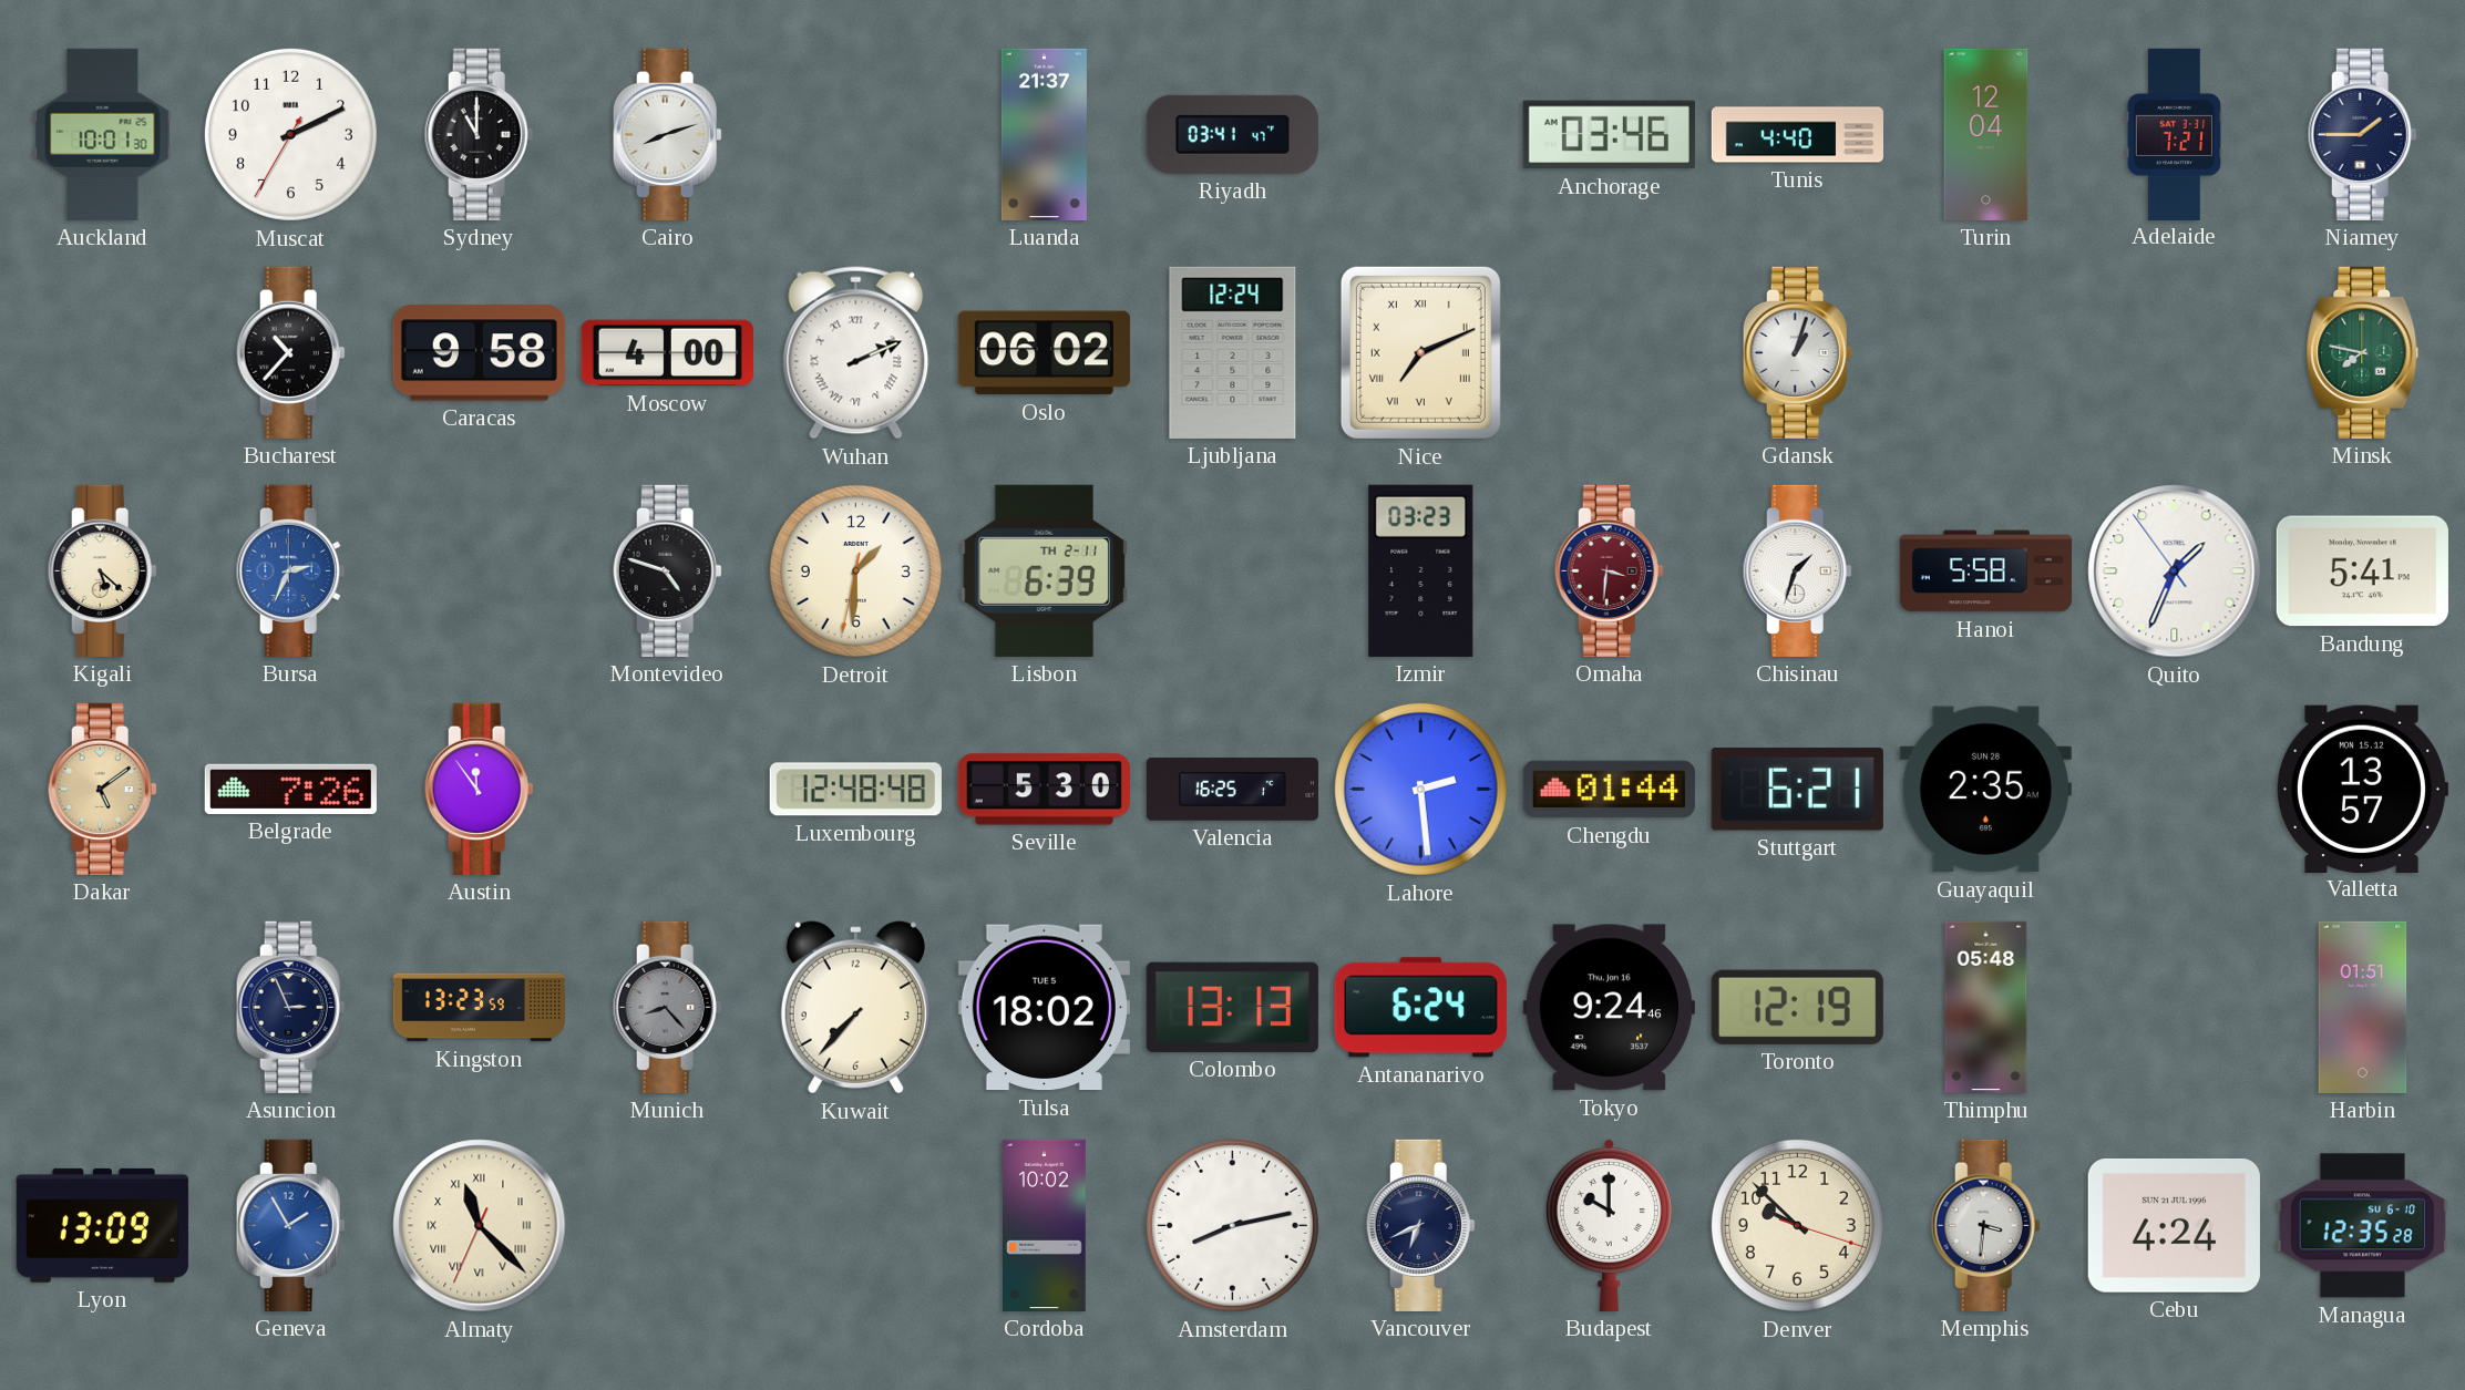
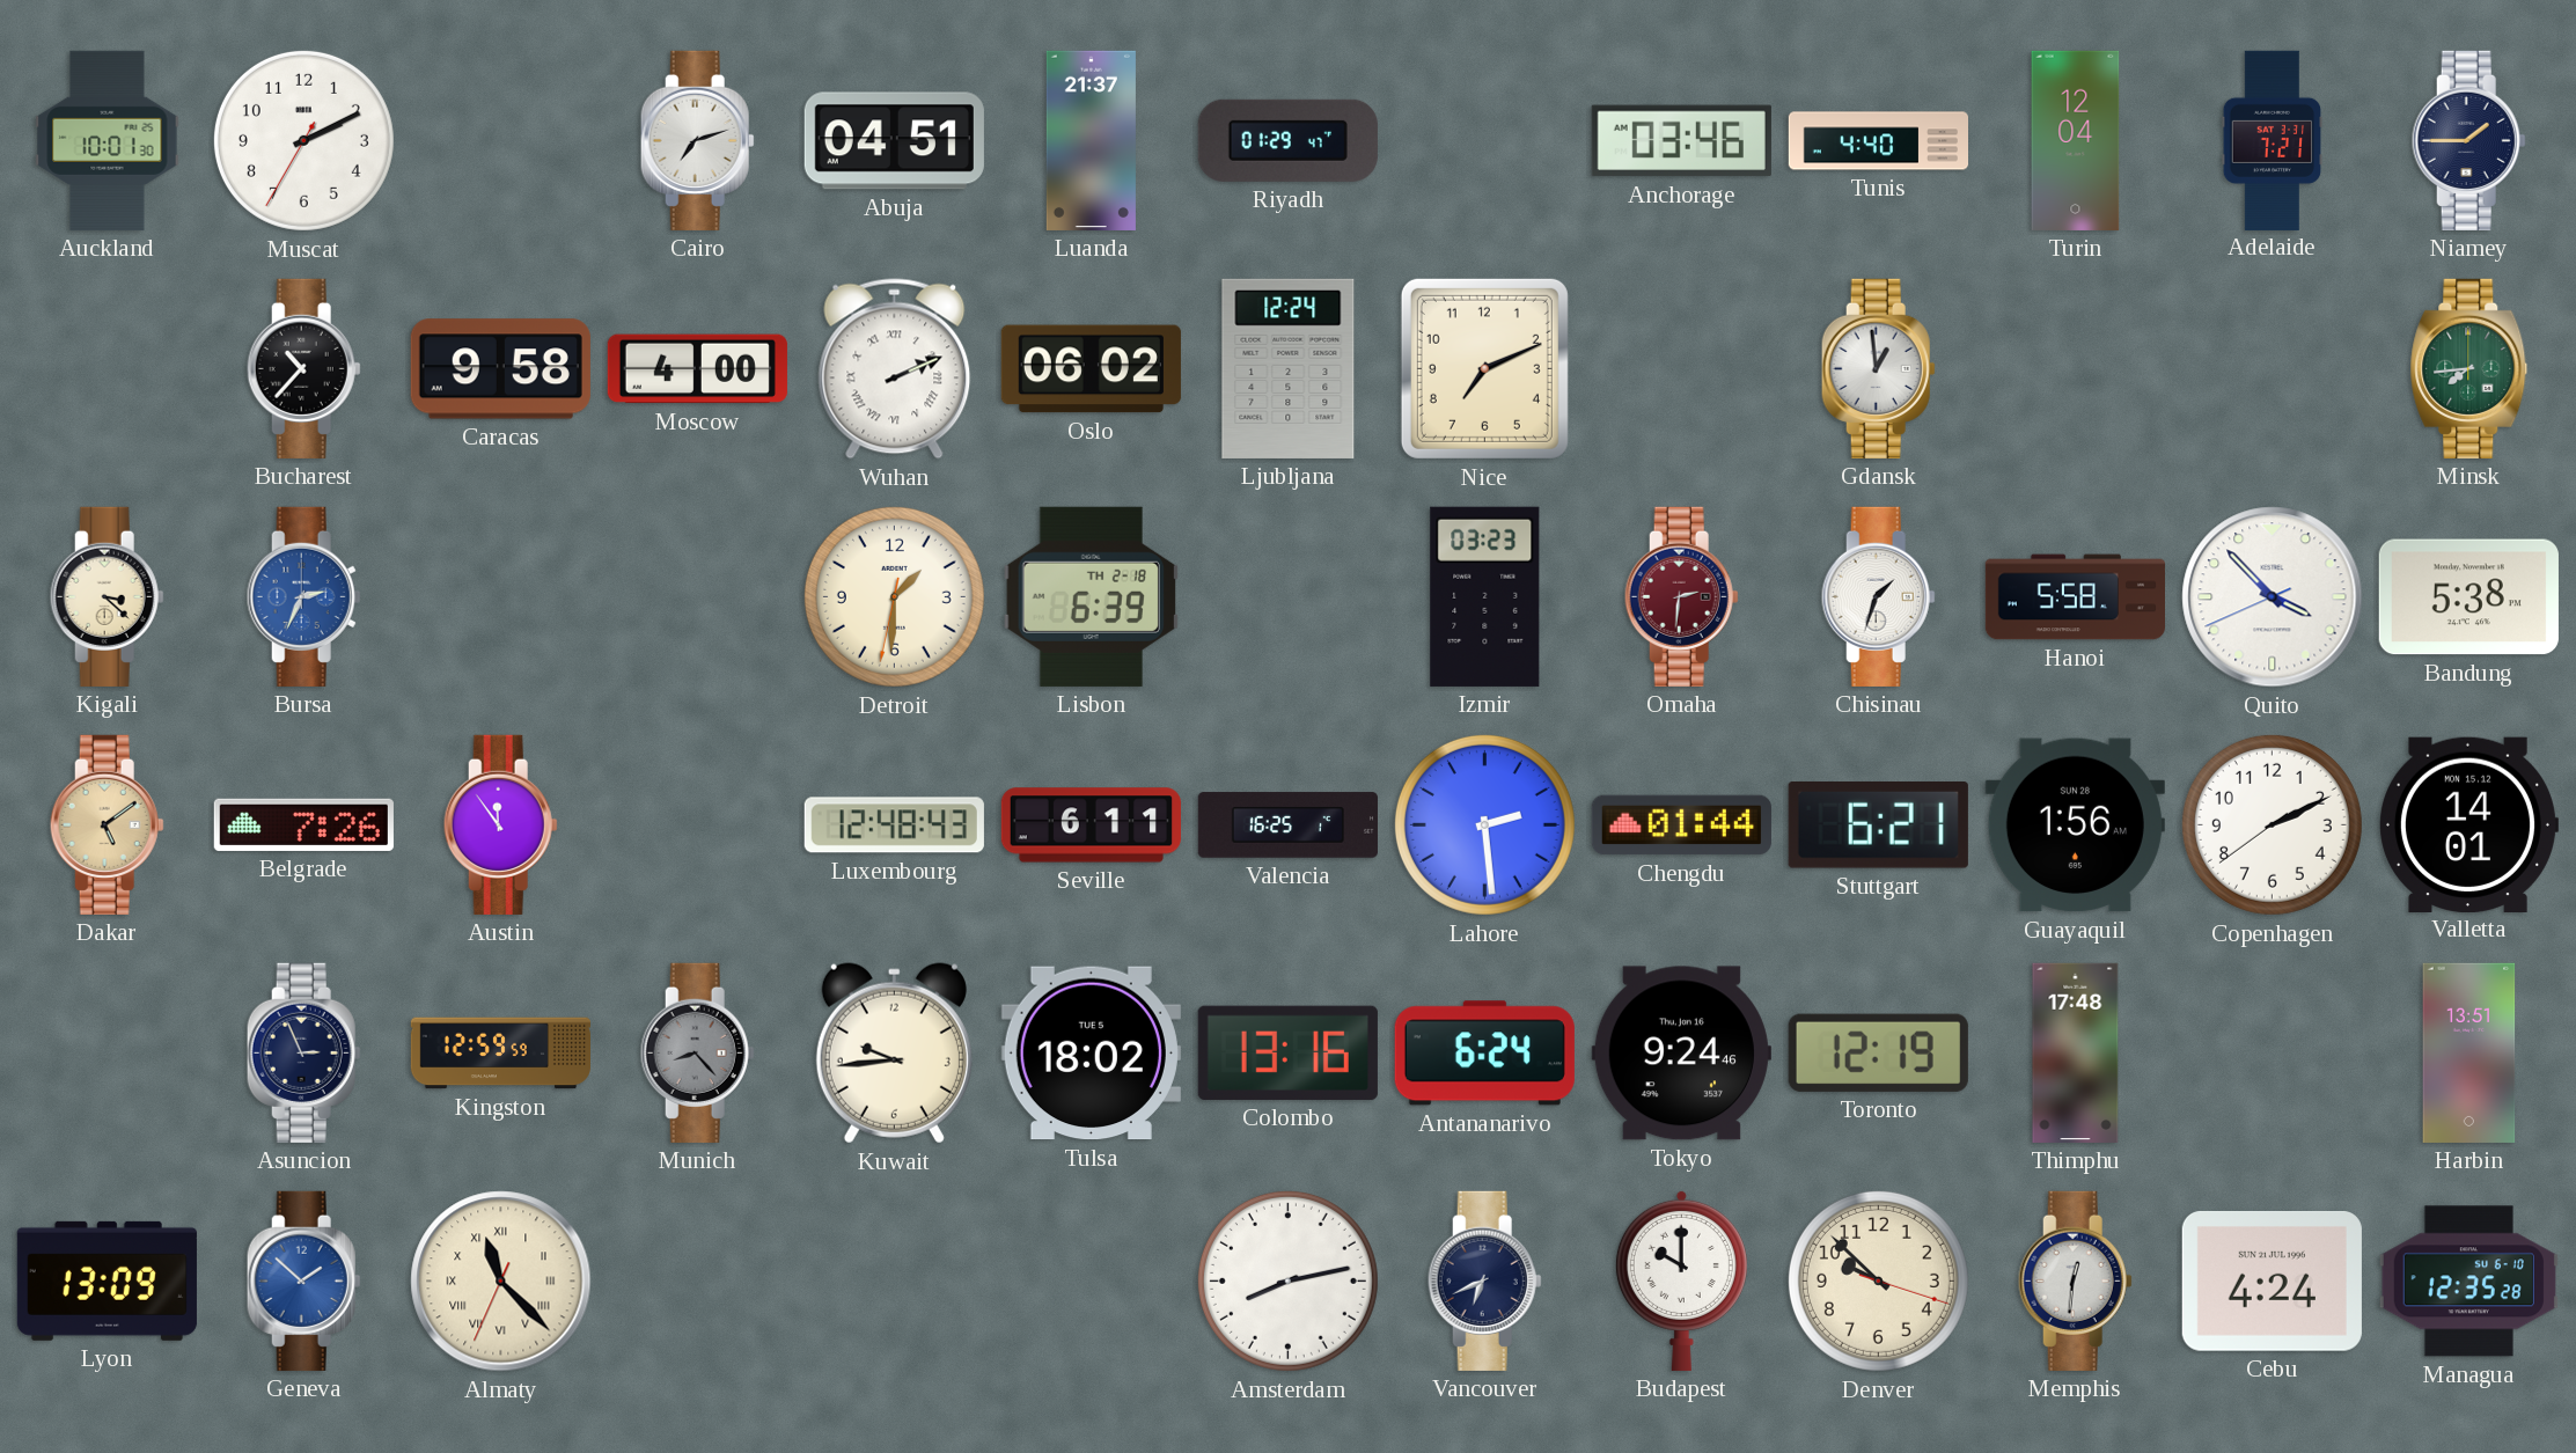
Sydney: 11:00 -> none (479, 134)
Cairo: 8:12 -> 7:12 (697, 140)
Abuja: none -> 04:51 (894, 141)
Riyadh: 03:41 -> 01:29 (1287, 140)
Nice numerals: Roman -> Arabic (1484, 368)
Gdansk: 1:03 -> 12:59 (1878, 368)
Minsk: 7:47 -> 7:44 (2469, 368)
Kigali: 5:22 -> 3:22 (107, 596)
Montevideo: 4:48 -> none (667, 570)
Lisbon date: TH 2-11 -> TH 2-18 (1092, 596)
Omaha: 3:31 -> 2:31 (1681, 596)
Quito: 1:33 -> 3:52 (2273, 597)
Bandung: 5:41 -> 5:38 (2468, 597)
Luxembourg: 12:48:48 -> 12:48:43 (894, 825)
Seville: 5:30 -> 6:11 (1091, 825)
Guayaquil: 2:35 -> 1:56 (2075, 825)
Copenhagen: none -> 2:10 (2272, 824)
Valletta: 13:57 -> 14:01 (2469, 824)
Kingston: 13:23 -> 12:59 (500, 1054)
Kuwait: 7:37 -> 9:44 (894, 1054)
Colombo: 13:13 -> 13:16 (1287, 1052)
Thimphu: 05:48 -> 17:48 (2076, 1052)
Harbin: 01:51 -> 13:51 (2469, 1052)
Geneva: 1:55 -> 1:52 (303, 1280)
Cordoba: 10:02 -> none (1045, 1225)
Memphis: 3:31 -> 12:31 (2075, 1280)
